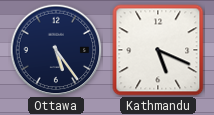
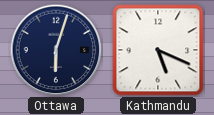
Ottawa: 5:24 -> 6:03 (56, 50)
